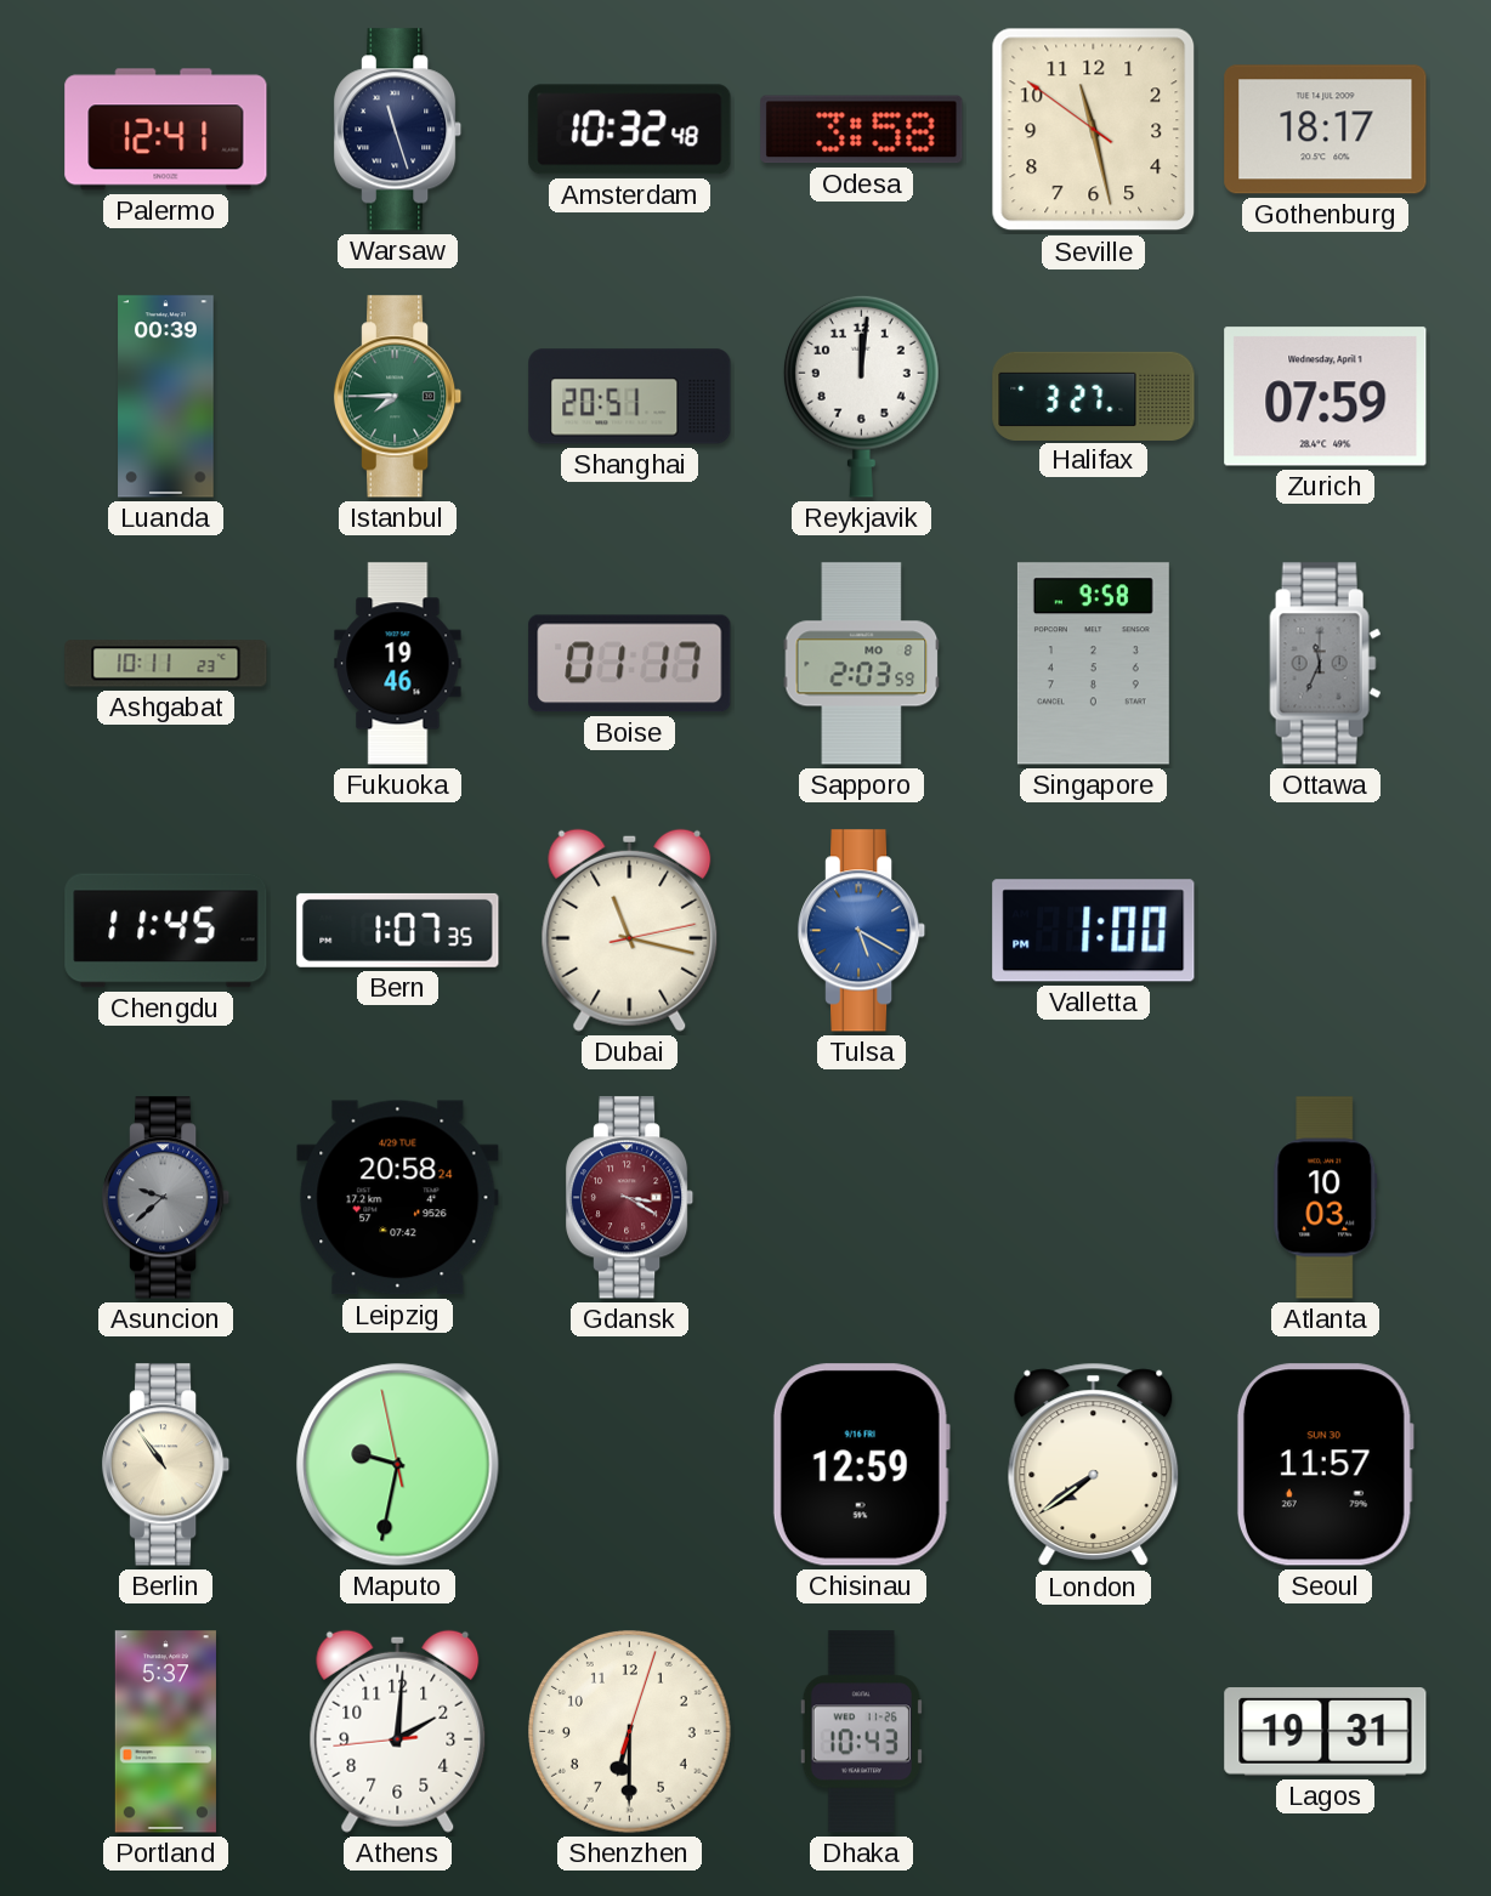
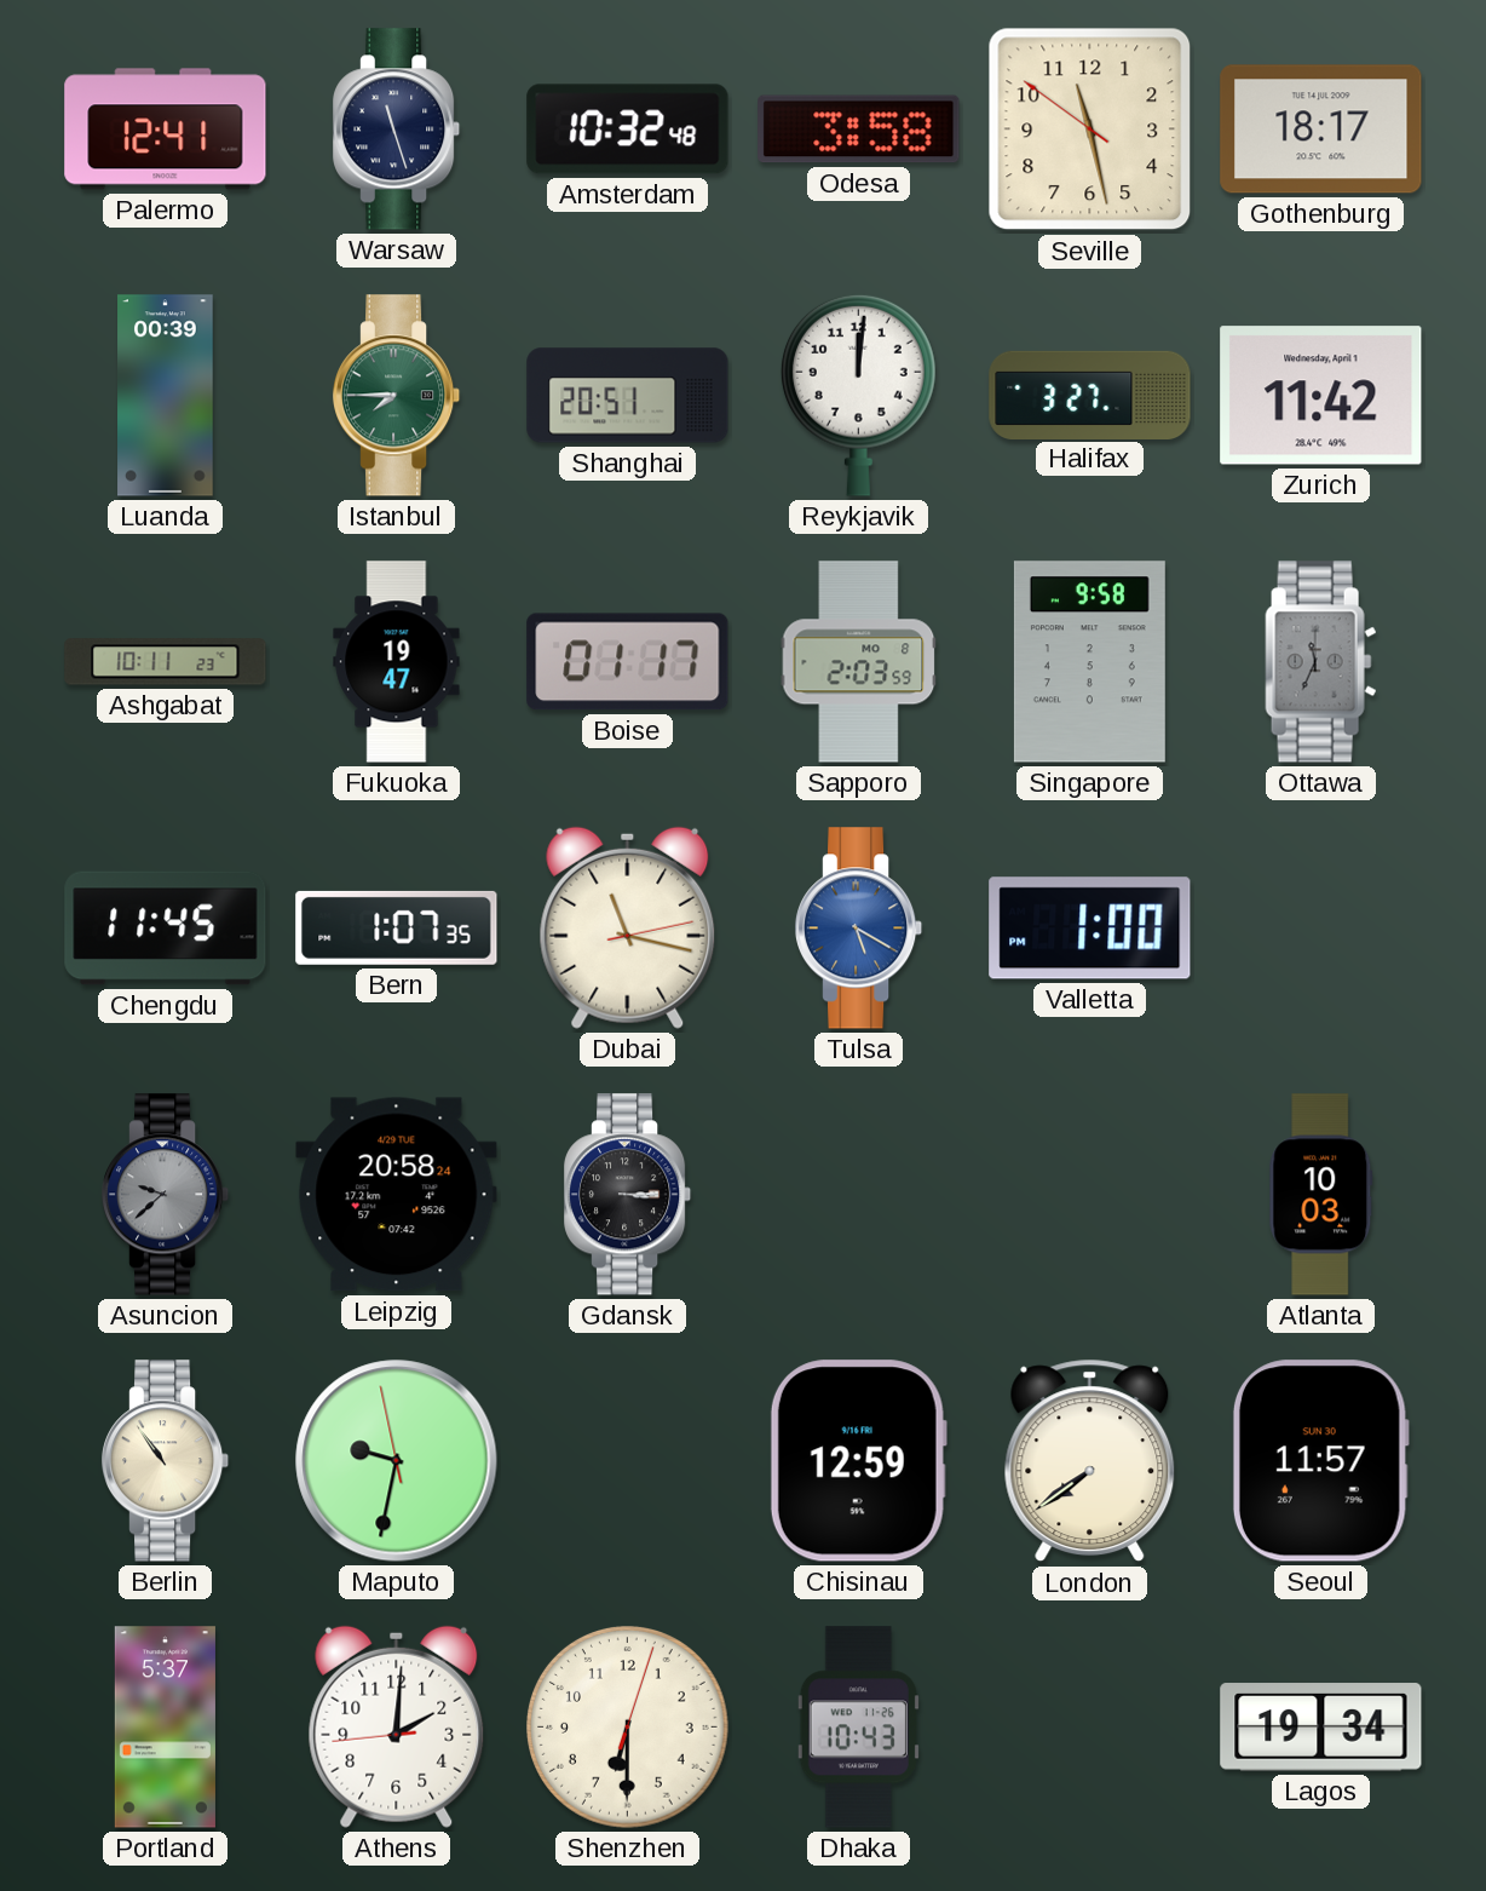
Zurich: 07:59 -> 11:42 (1321, 396)
Fukuoka: 19:46 -> 19:47 (397, 662)
Gdansk: 3:20 -> 3:15 (628, 1195)
Gdansk dial: burgundy -> black (628, 1195)
Lagos: 19:31 -> 19:34 (1321, 1728)
